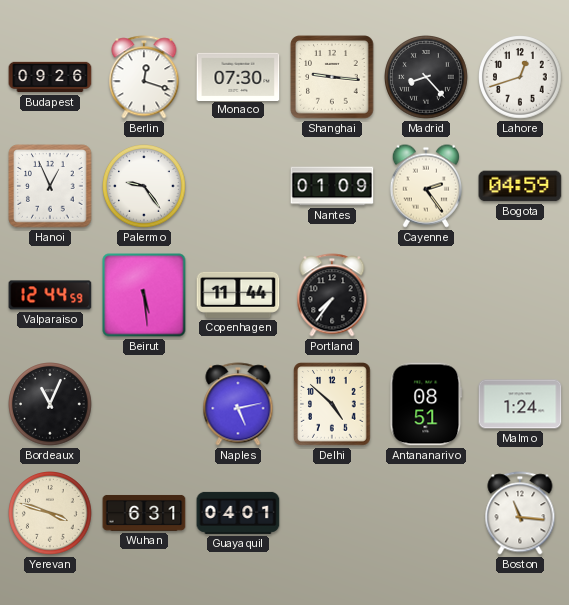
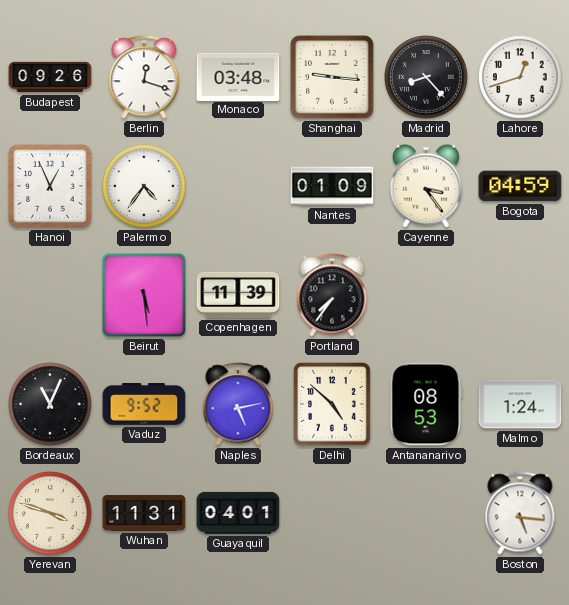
Monaco: 07:30 -> 03:48 (238, 76)
Palermo: 9:24 -> 4:36 (144, 186)
Cayenne: 2:24 -> 3:24 (426, 186)
Valparaiso: 12:44 -> none (50, 295)
Copenhagen: 11:44 -> 11:39 (238, 295)
Vaduz: none -> 9:52 (144, 405)
Antananarivo: 08:51 -> 08:53 (426, 404)
Wuhan: 6:31 -> 11:31 (144, 513)
Boston: 11:16 -> 5:16 (520, 513)
